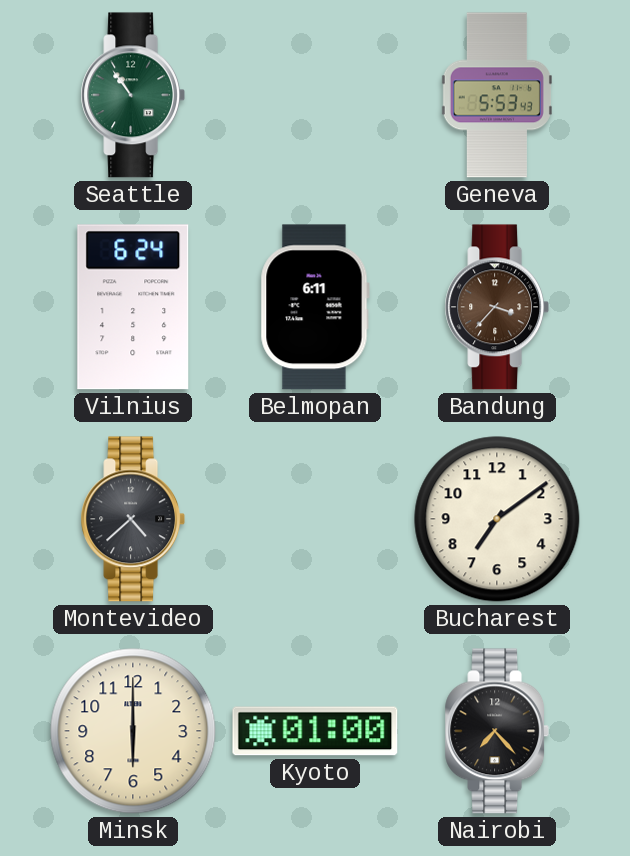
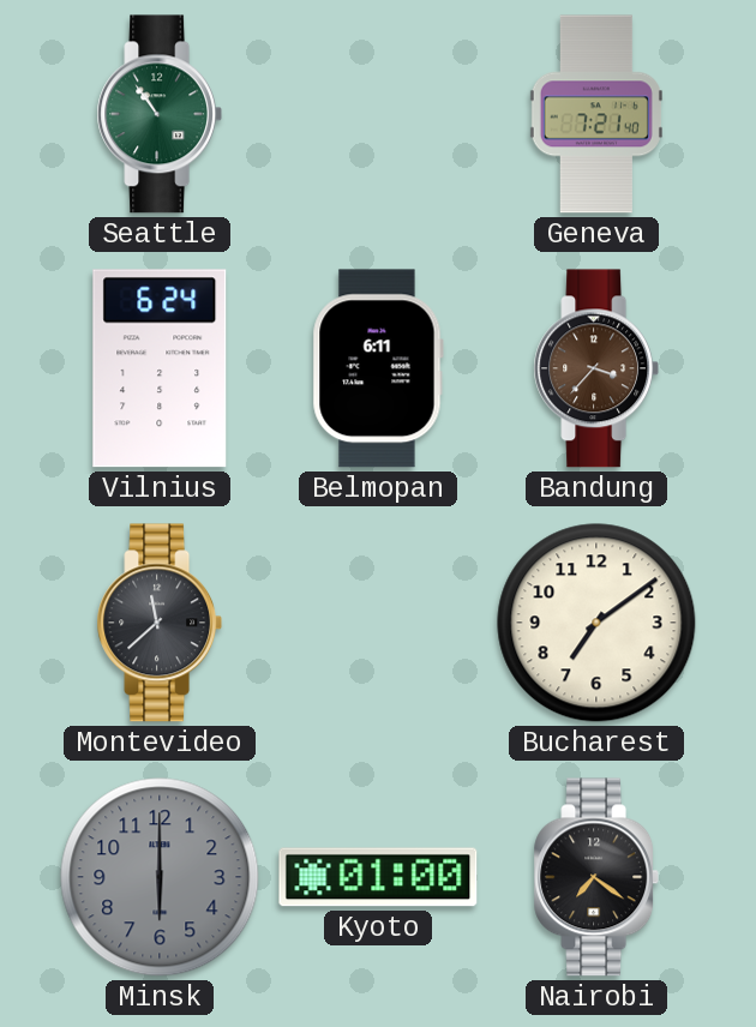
Geneva: 5:53 -> 7:21 (596, 114)
Montevideo: 4:38 -> 11:38 (160, 623)
Minsk dial: cream -> grey (160, 877)
Nairobi: 7:23 -> 7:21 (596, 877)
